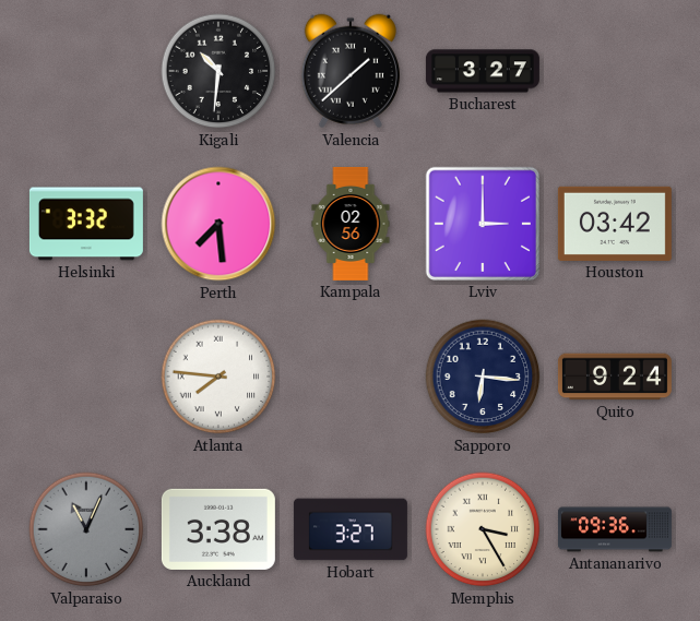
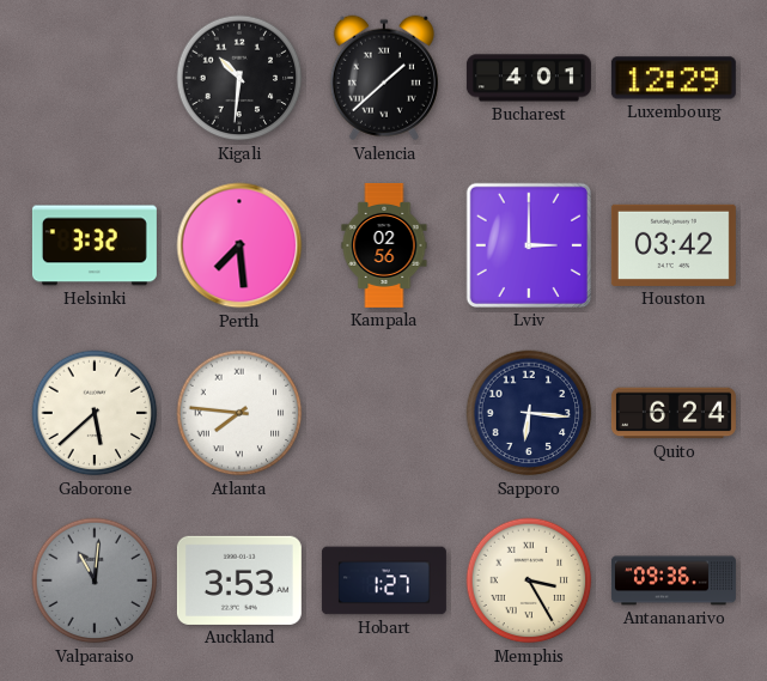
Bucharest: 3:27 -> 4:01 (529, 78)
Luxembourg: none -> 12:29 (674, 78)
Gaborone: none -> 5:38 (95, 413)
Quito: 9:24 -> 6:24 (674, 413)
Valparaiso: 11:04 -> 11:01 (95, 580)
Auckland: 3:38 -> 3:53 (239, 580)
Hobart: 3:27 -> 1:27 (384, 580)
